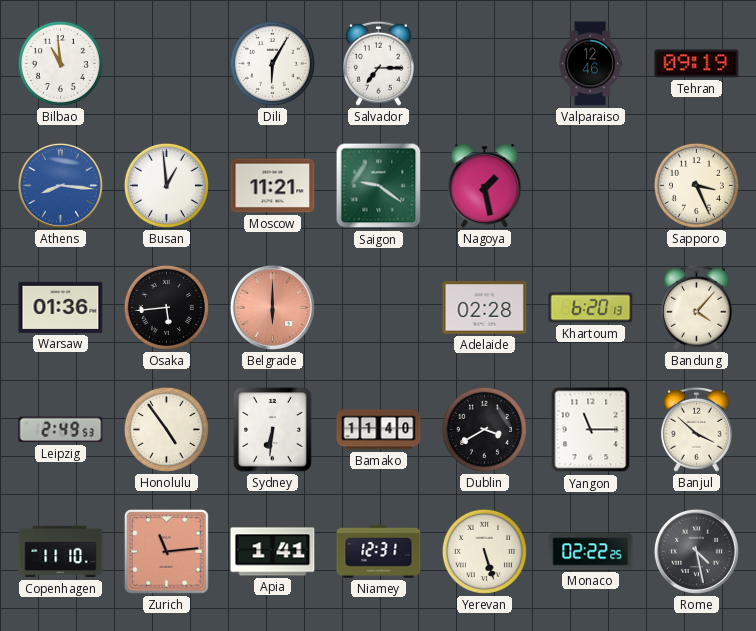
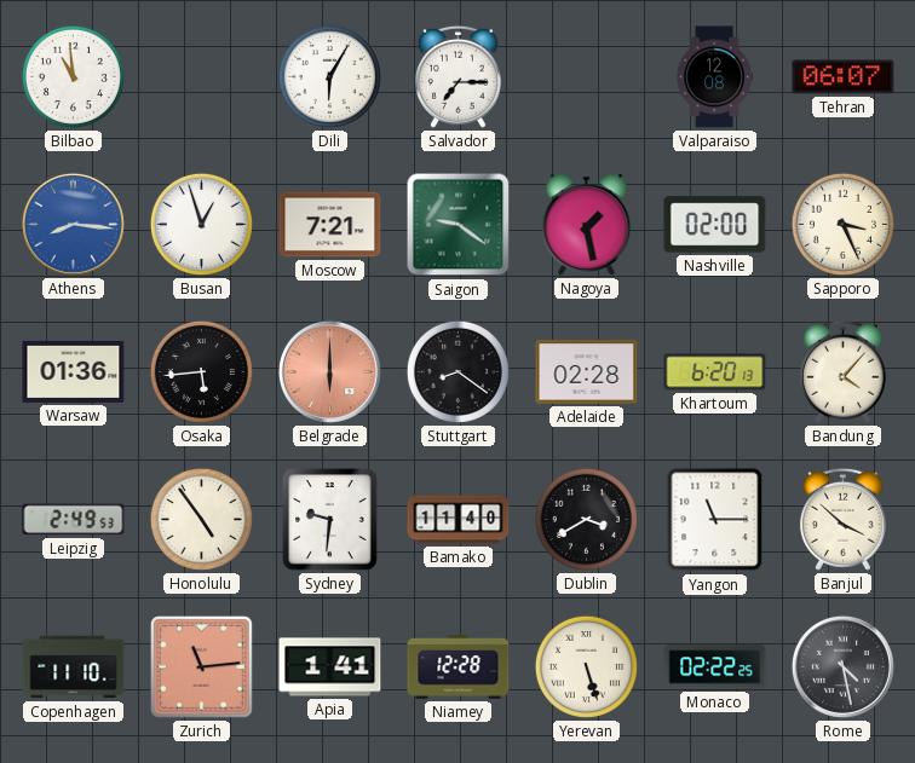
Valparaiso: 12:46 -> 12:08 (714, 77)
Tehran: 09:19 -> 06:07 (844, 77)
Busan: 12:59 -> 12:57 (201, 224)
Moscow: 11:21 -> 7:21 (330, 225)
Nashville: none -> 02:00 (715, 225)
Stuttgart: none -> 8:21 (457, 371)
Sydney: 6:31 -> 9:31 (330, 520)
Niamey: 12:31 -> 12:28 (459, 667)
